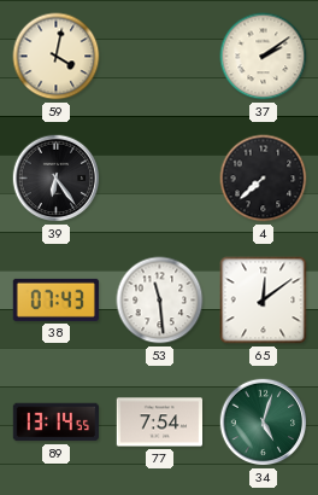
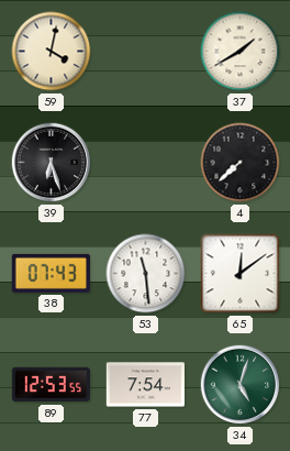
37: 2:09 -> 1:40 (241, 52)
39: 6:24 -> 6:27 (52, 163)
89: 13:14 -> 12:53 (51, 385)
